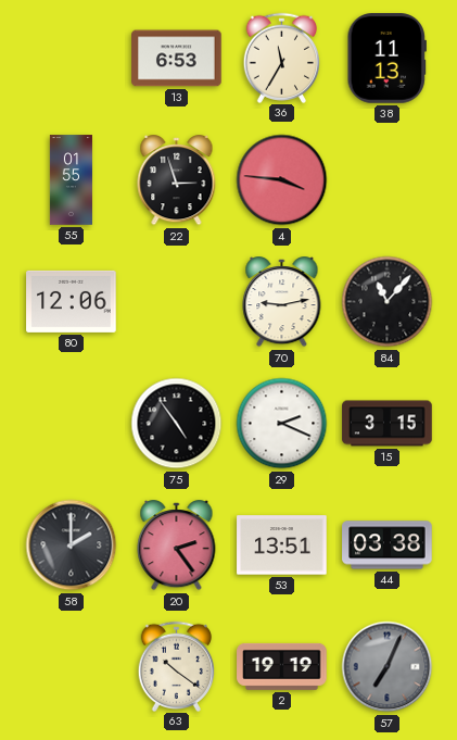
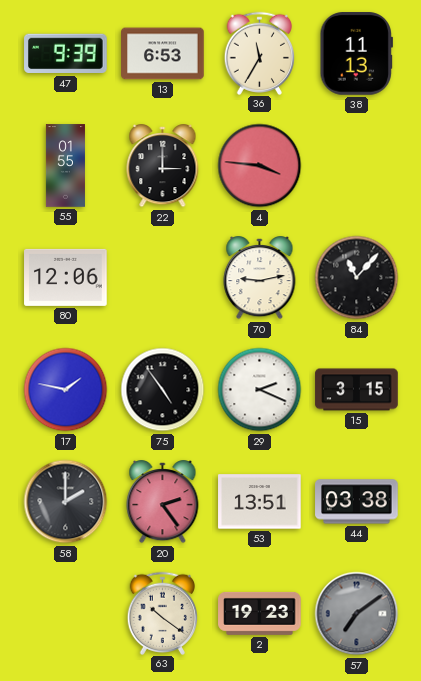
47: none -> 9:39 (66, 54)
22: 2:57 -> 3:00 (163, 167)
17: none -> 1:47 (66, 390)
2: 19:19 -> 19:23 (260, 613)
57: 7:04 -> 7:09 (357, 614)
